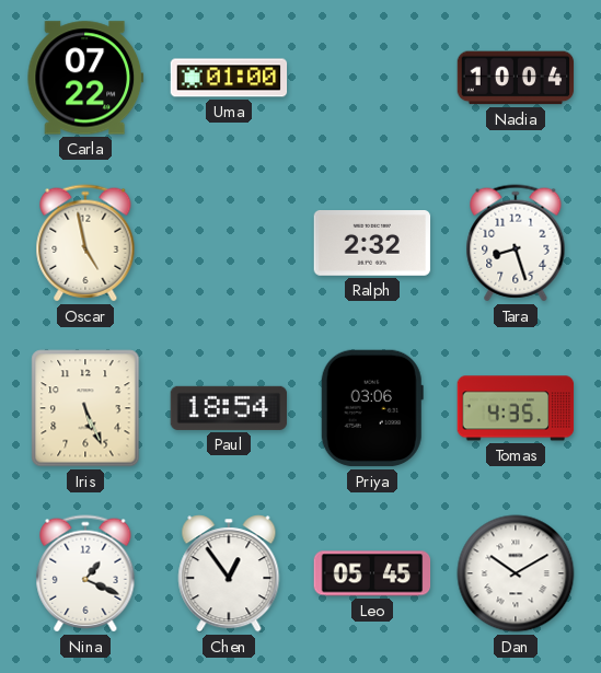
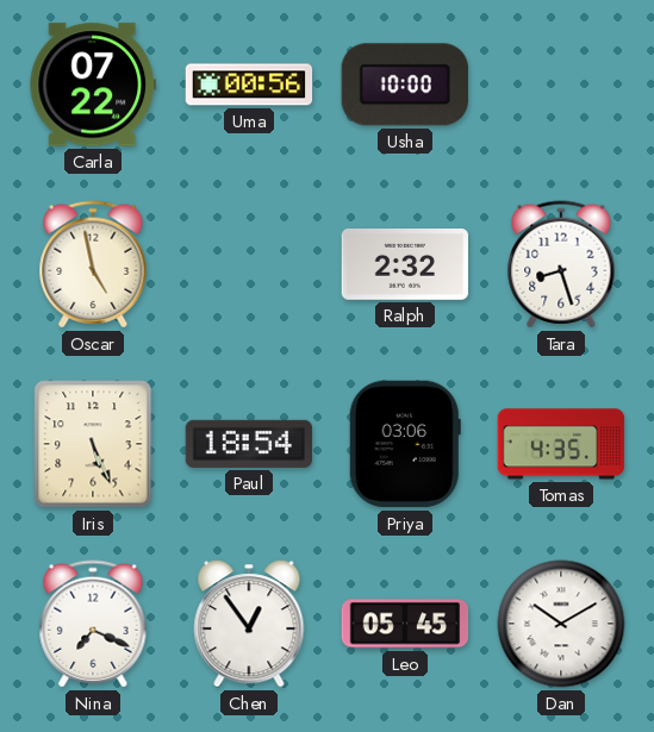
Uma: 01:00 -> 00:56 (249, 85)
Usha: none -> 10:00 (405, 85)
Nadia: 10:04 -> none (516, 78)
Nina: 1:19 -> 7:19 (93, 624)
